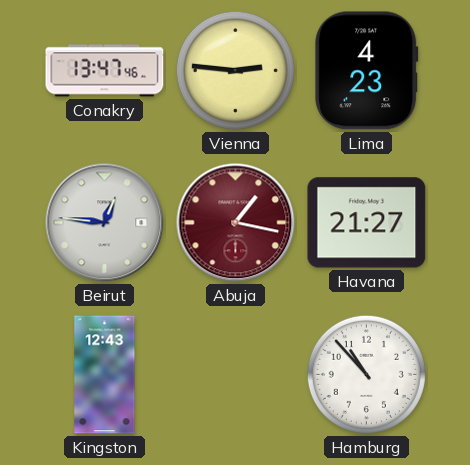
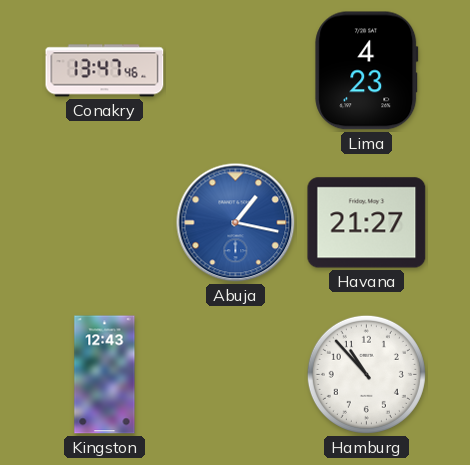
Vienna: 2:46 -> none (235, 70)
Beirut: 12:46 -> none (105, 223)
Abuja dial: burgundy -> blue (236, 223)
